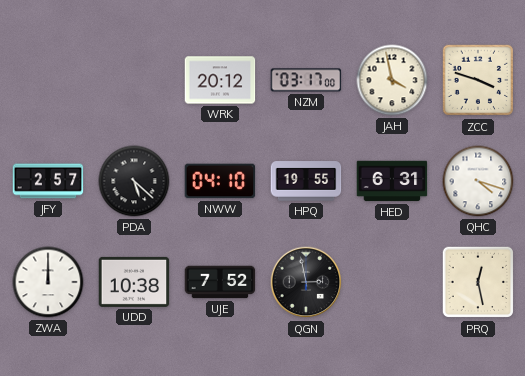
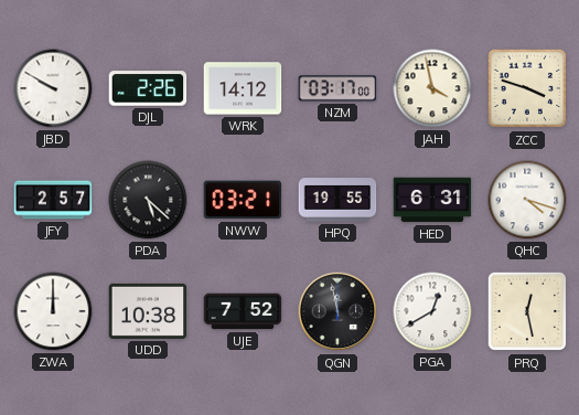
JBD: none -> 9:50 (53, 88)
DJL: none -> 2:26 (148, 88)
WRK: 20:12 -> 14:12 (243, 88)
NWW: 04:10 -> 03:21 (243, 200)
QGN: 2:58 -> 11:58 (337, 311)
PGA: none -> 12:40 (432, 311)
